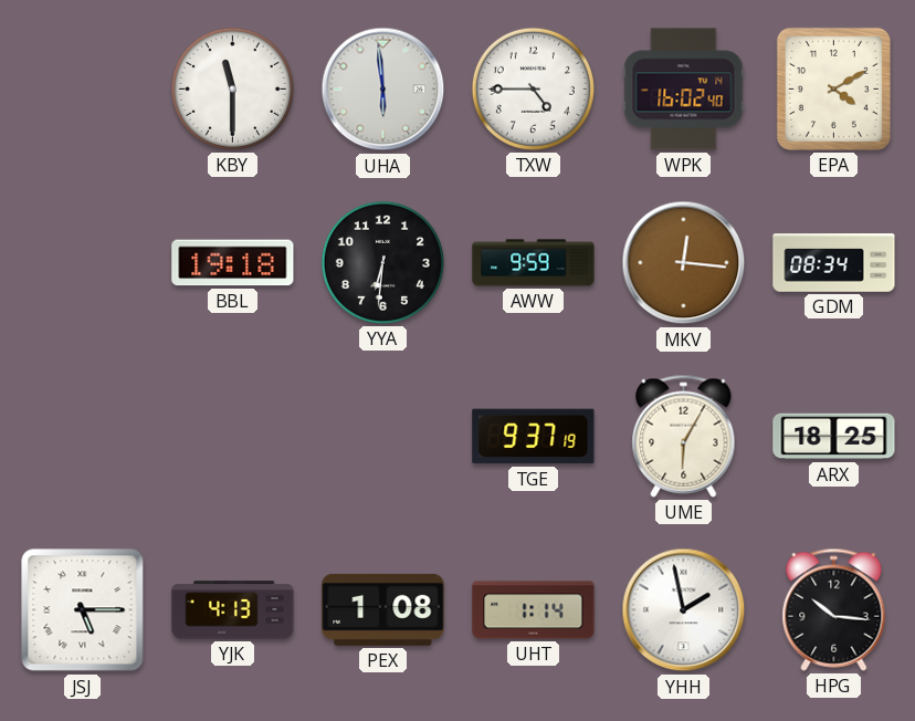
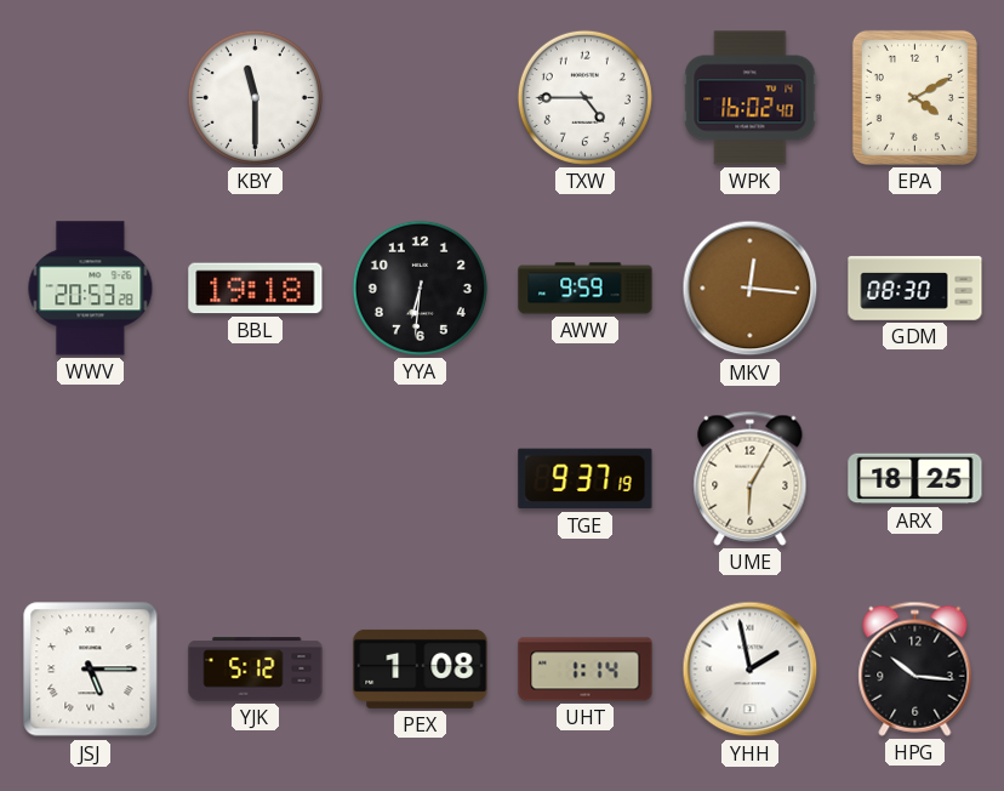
UHA: 5:59 -> none (383, 90)
WWV: none -> 20:53 (91, 289)
GDM: 08:34 -> 08:30 (915, 289)
YJK: 4:13 -> 5:12 (256, 670)
